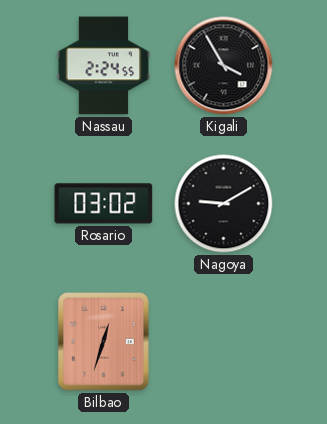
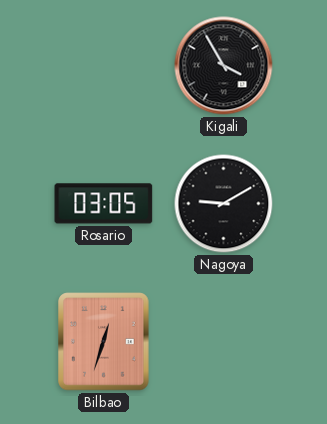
Nassau: 2:24 -> none (104, 66)
Rosario: 03:02 -> 03:05 (104, 204)
